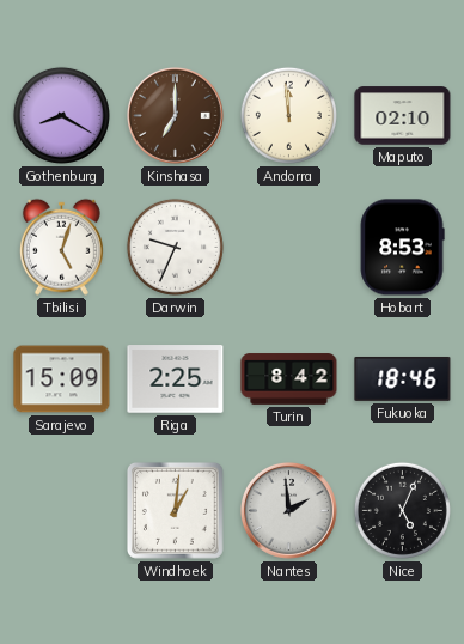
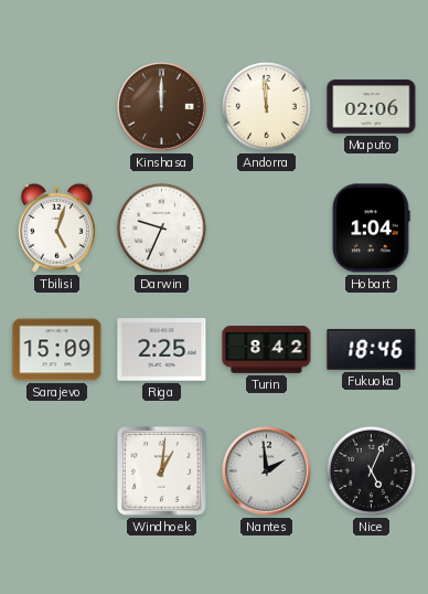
Gothenburg: 8:20 -> none (61, 115)
Kinshasa: 7:00 -> 12:00 (162, 106)
Maputo: 02:10 -> 02:06 (372, 107)
Hobart: 8:53 -> 1:04 (371, 229)
